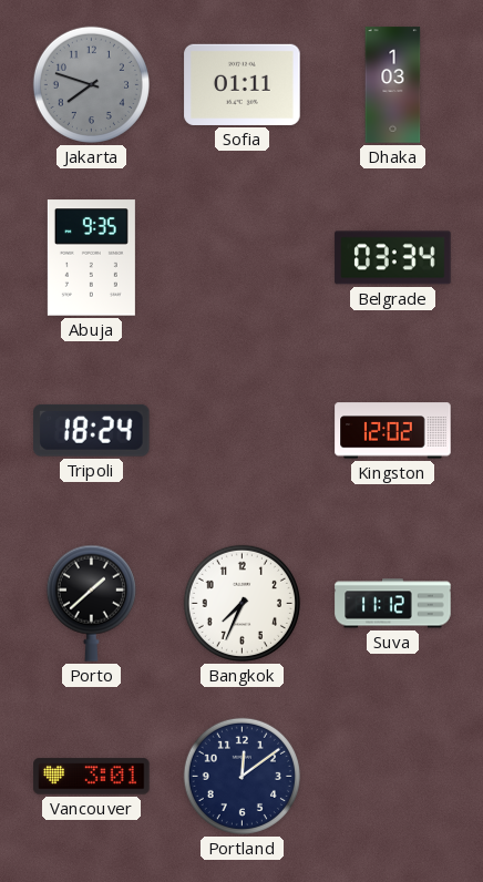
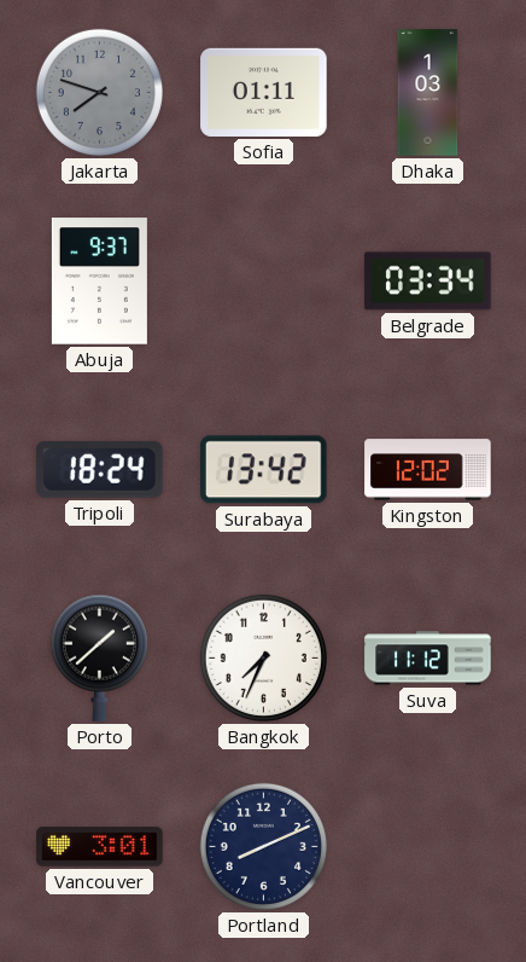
Abuja: 9:35 -> 9:37 (99, 282)
Surabaya: none -> 13:42 (264, 470)
Portland: 12:09 -> 8:11 (263, 846)
